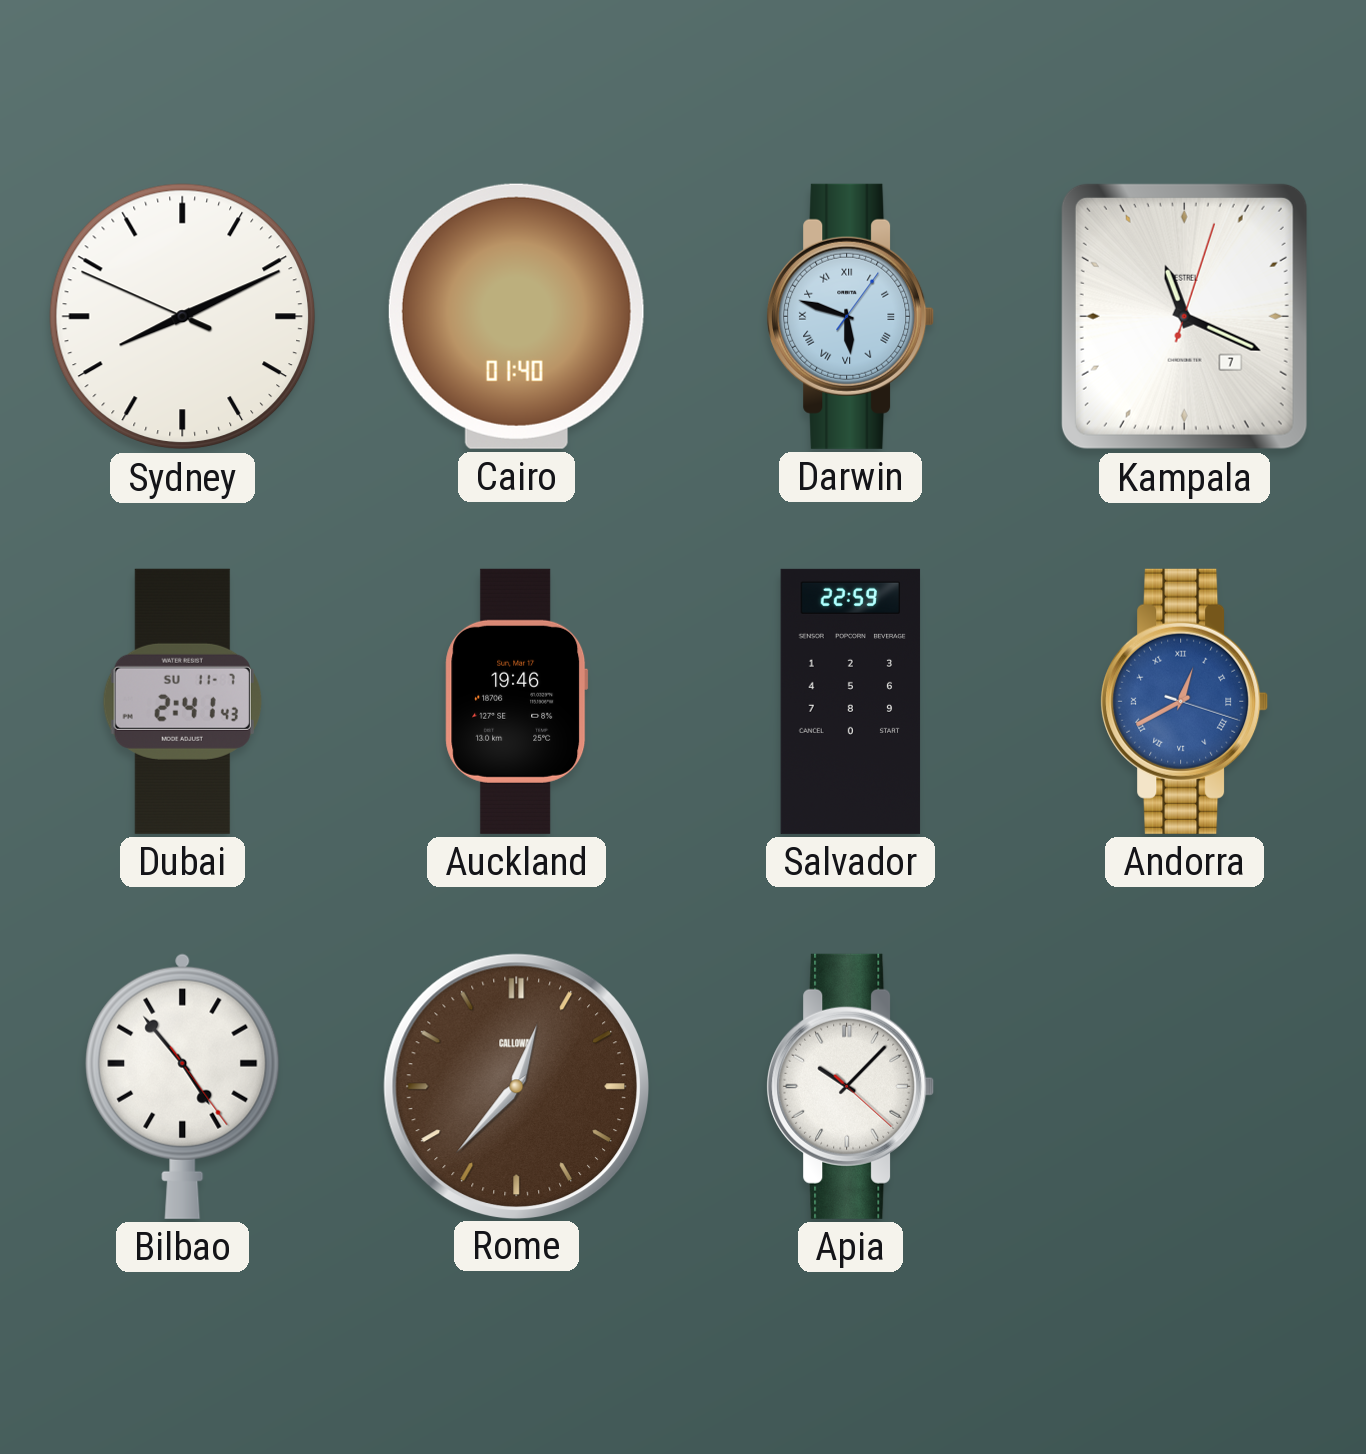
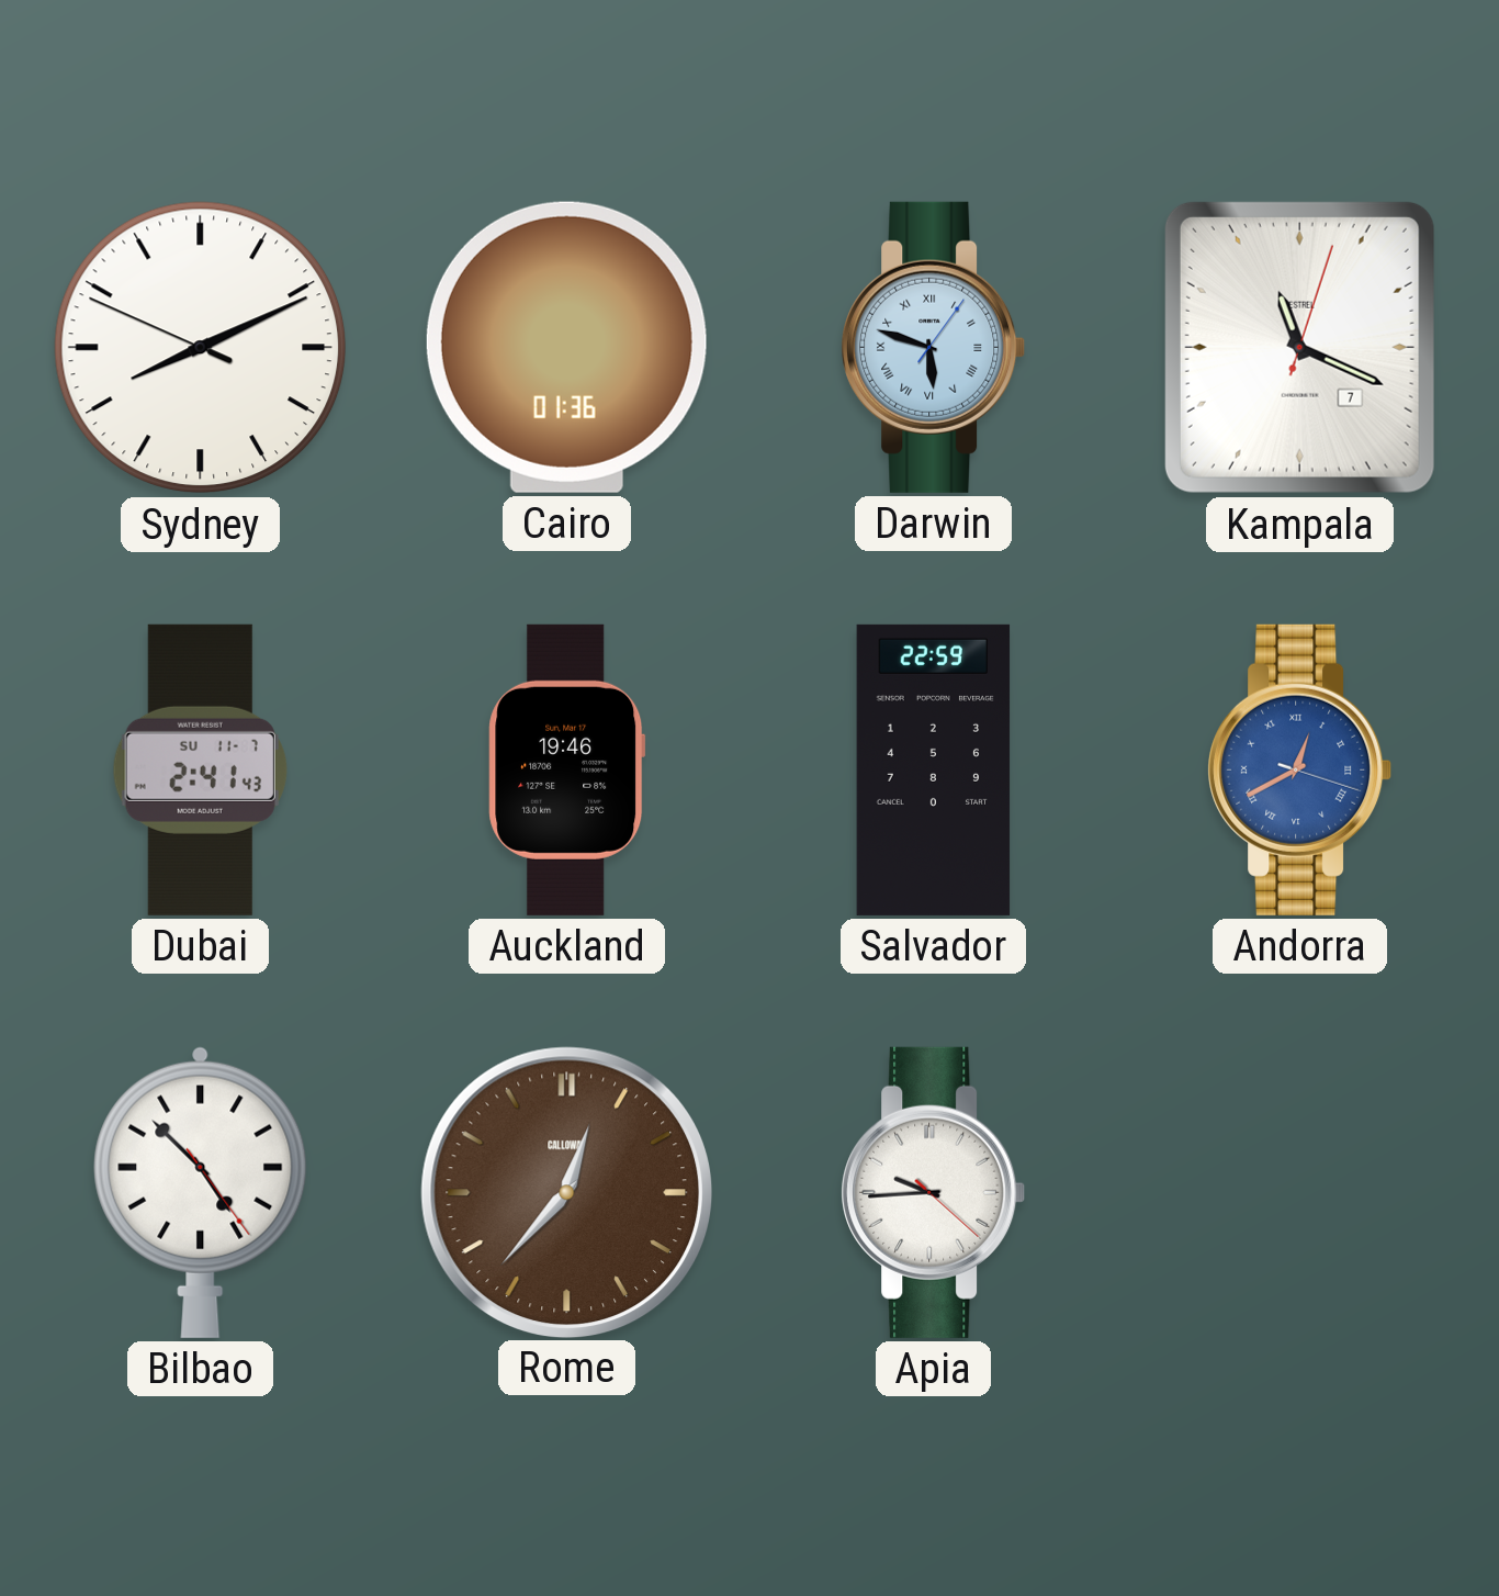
Cairo: 01:40 -> 01:36 (566, 347)
Bilbao: 4:53 -> 4:52 (201, 1192)
Apia: 10:07 -> 9:44 (934, 1192)
